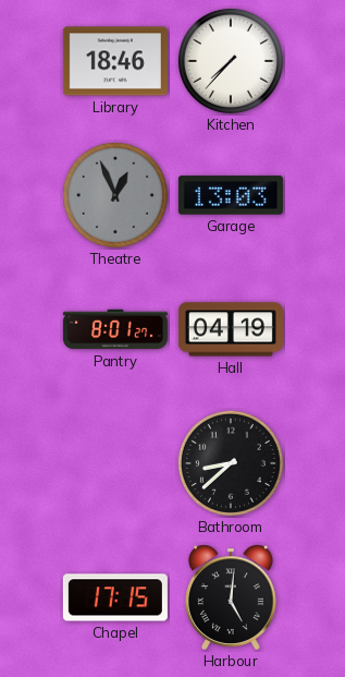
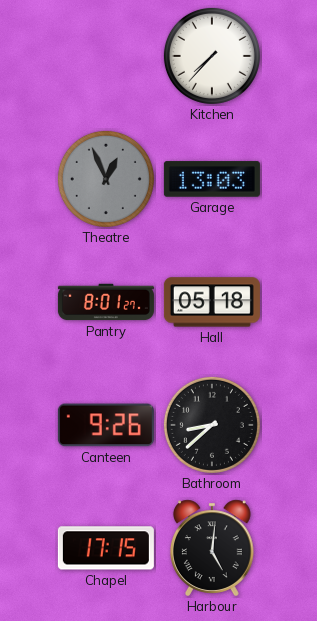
Library: 18:46 -> none (115, 61)
Hall: 04:19 -> 05:18 (212, 302)
Canteen: none -> 9:26 (106, 425)
